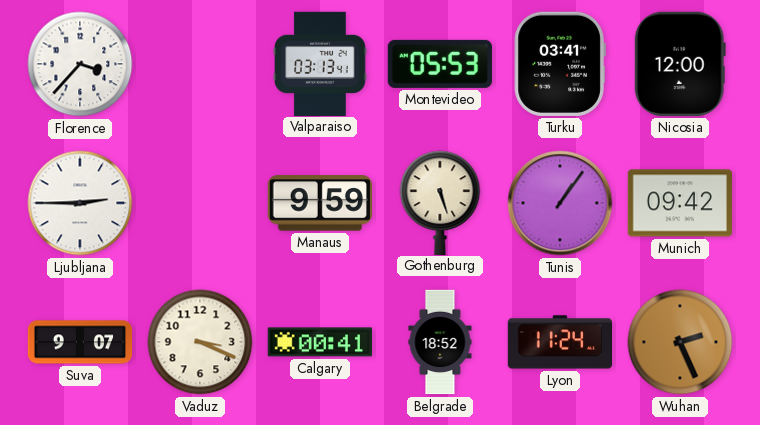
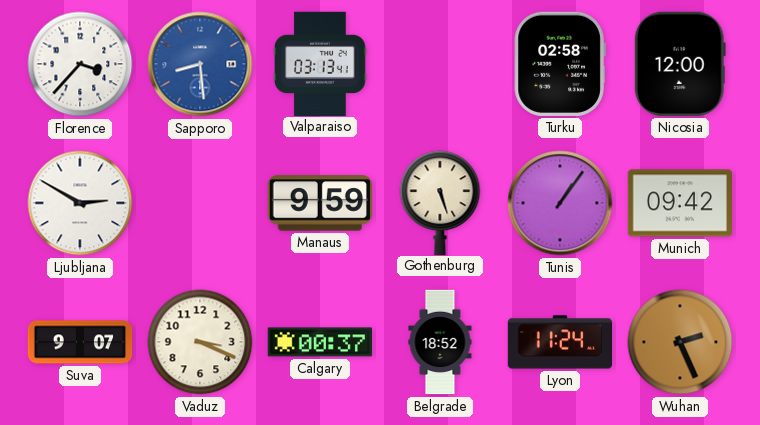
Sapporo: none -> 8:29 (200, 64)
Montevideo: 05:53 -> none (440, 64)
Turku: 03:41 -> 02:58 (560, 64)
Ljubljana: 2:45 -> 2:50 (80, 203)
Calgary: 00:41 -> 00:37 (319, 342)
